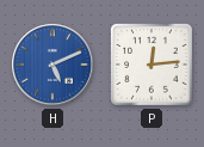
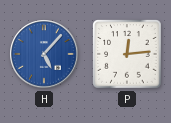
H: 5:11 -> 5:07 (44, 54)
